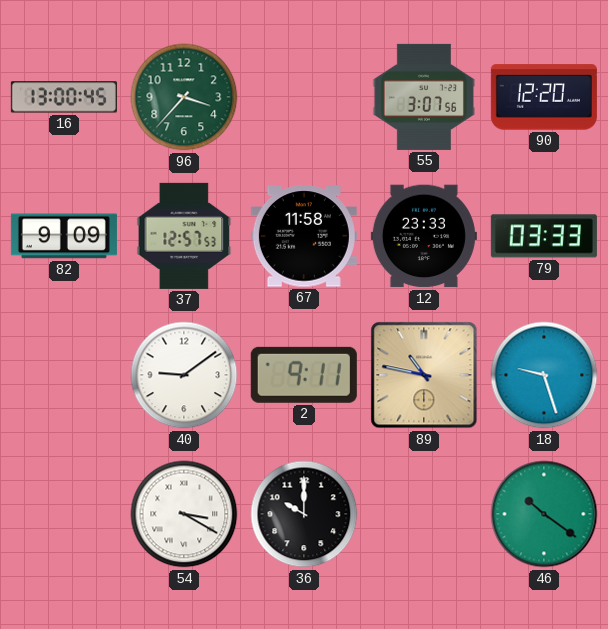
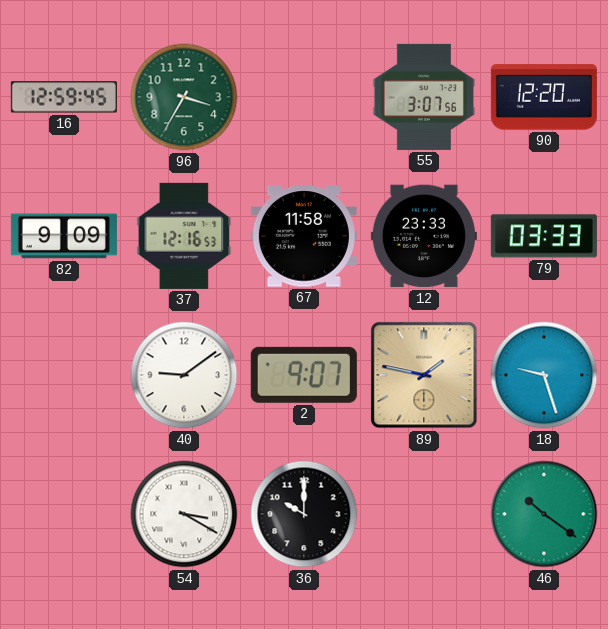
16: 13:00 -> 12:59 (64, 97)
96: 3:37 -> 3:35 (184, 97)
37: 12:57 -> 12:16 (184, 236)
2: 9:11 -> 9:07 (304, 375)
89: 10:47 -> 1:47 (424, 375)
